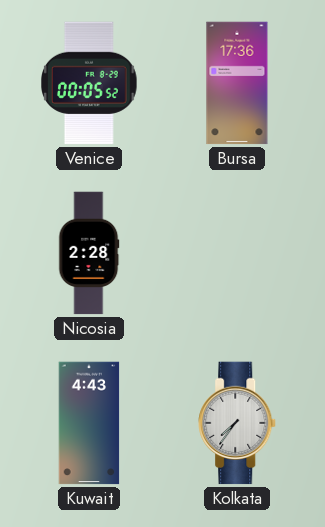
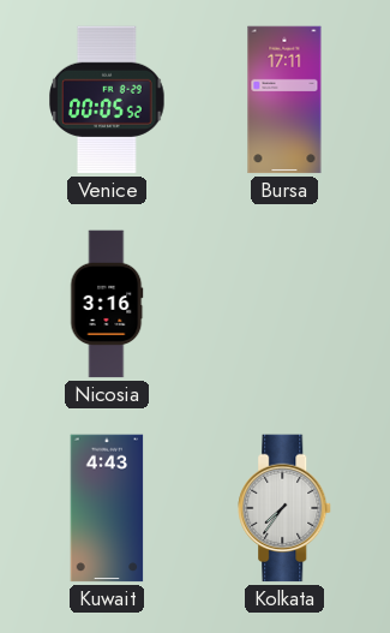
Bursa: 17:36 -> 17:11 (284, 100)
Nicosia: 2:28 -> 3:16 (107, 304)
